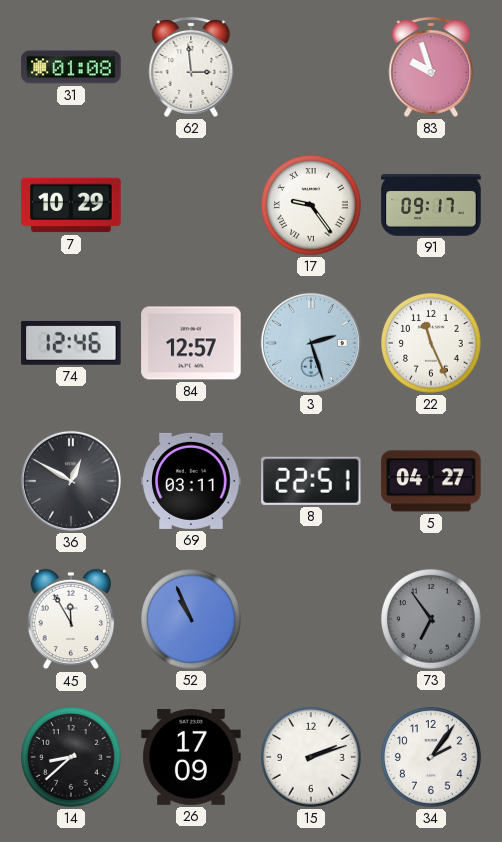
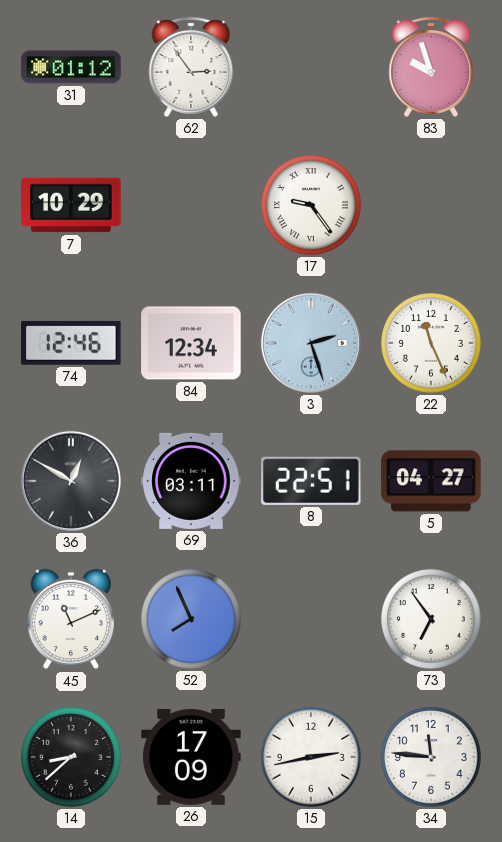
31: 01:08 -> 01:12 (71, 67)
62: 2:59 -> 2:54 (191, 67)
91: 09:17 -> none (431, 205)
84: 12:57 -> 12:34 (191, 343)
45: 11:55 -> 11:11 (70, 619)
52: 10:56 -> 7:56 (192, 620)
73 dial: grey -> white (432, 620)
15: 2:12 -> 2:43 (312, 758)
34: 2:06 -> 11:46 (432, 758)
